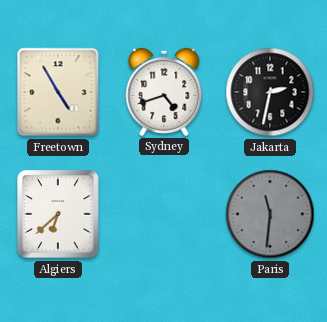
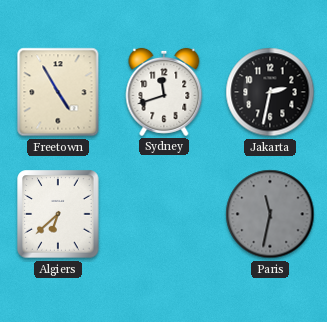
Sydney: 4:42 -> 11:42 (164, 92)
Paris: 11:31 -> 11:32 (270, 214)
